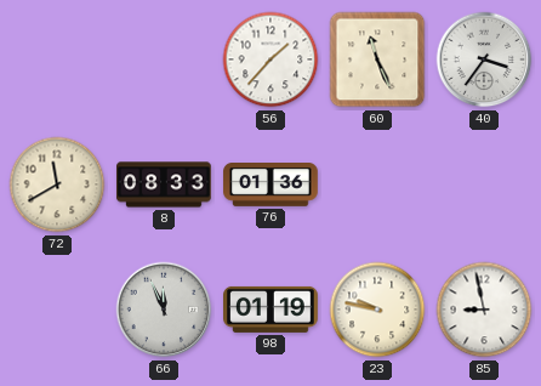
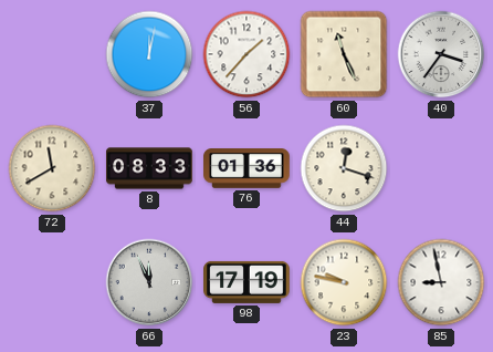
37: none -> 12:02 (149, 54)
44: none -> 12:18 (344, 168)
98: 01:19 -> 17:19 (246, 282)
